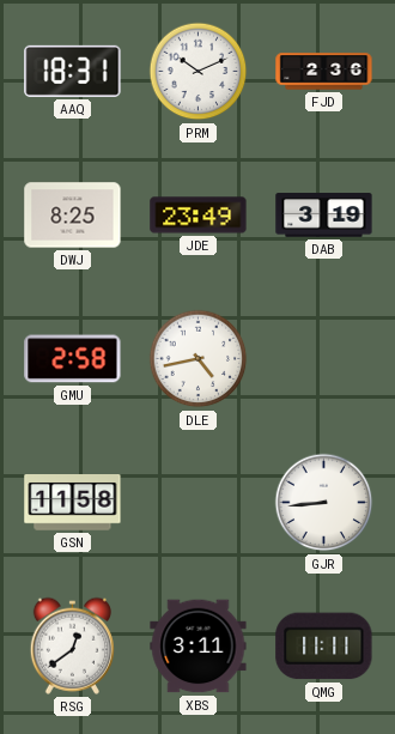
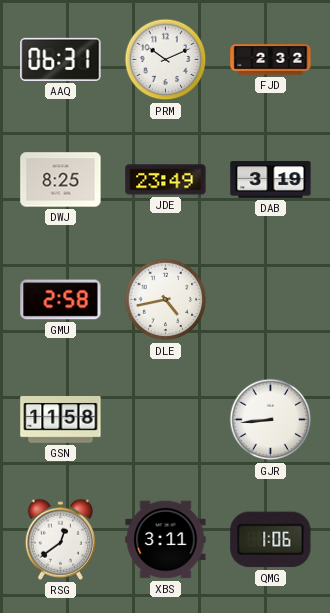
AAQ: 18:31 -> 06:31 (61, 59)
FJD: 2:36 -> 2:32 (271, 60)
QMG: 11:11 -> 1:06 (271, 540)
